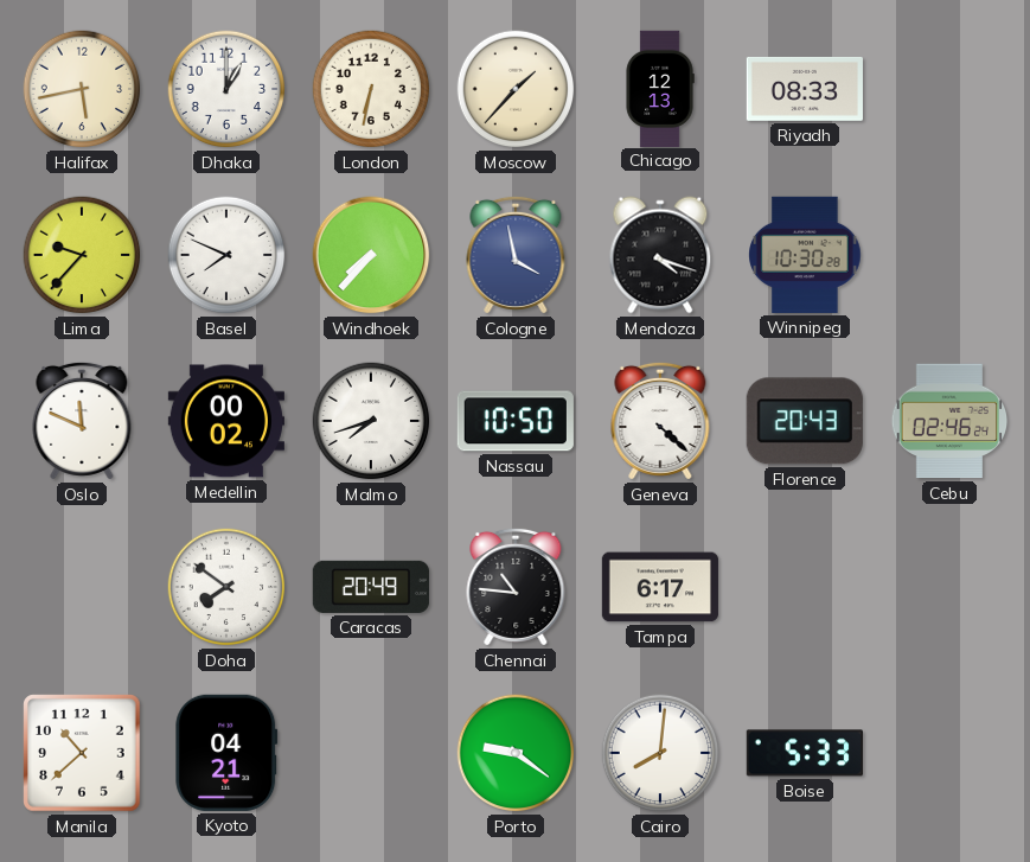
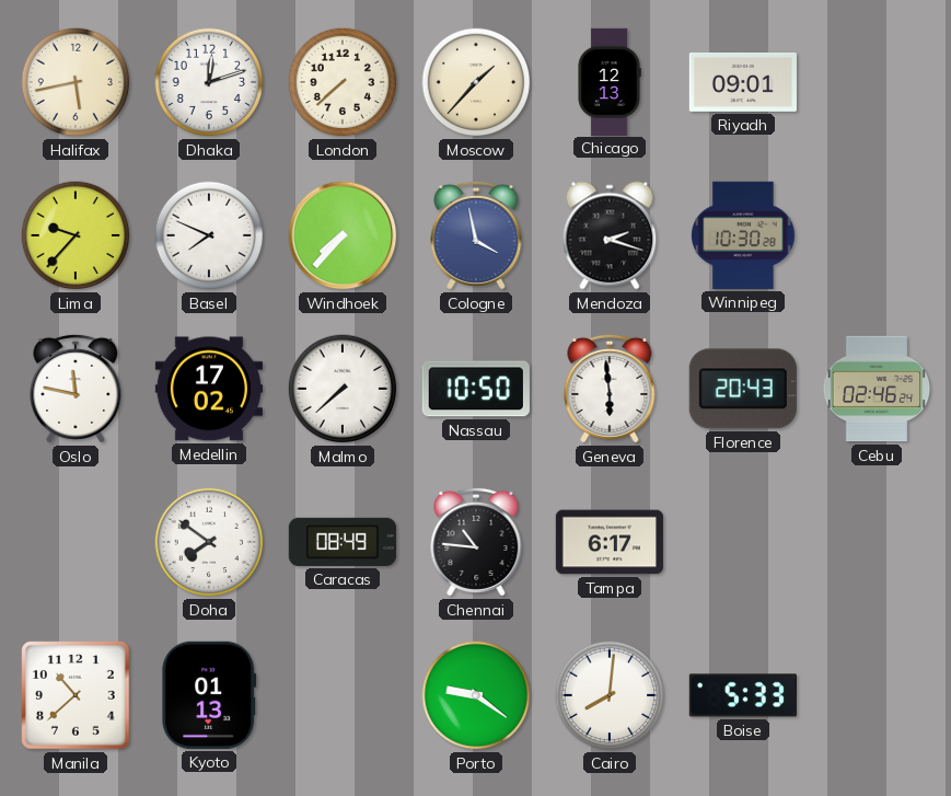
Dhaka: 1:00 -> 12:12 (209, 82)
London: 6:32 -> 7:38 (343, 82)
Riyadh: 08:33 -> 09:01 (743, 82)
Mendoza: 4:18 -> 2:18 (610, 235)
Oslo: 11:49 -> 11:47 (76, 389)
Medellin: 00:02 -> 17:02 (209, 389)
Malmo: 7:42 -> 7:38 (343, 389)
Geneva: 4:22 -> 5:59 (610, 389)
Caracas: 20:49 -> 08:49 (343, 542)
Kyoto: 04:21 -> 01:13 (209, 695)
